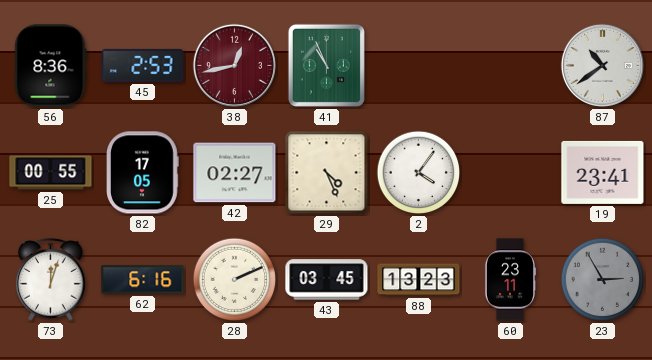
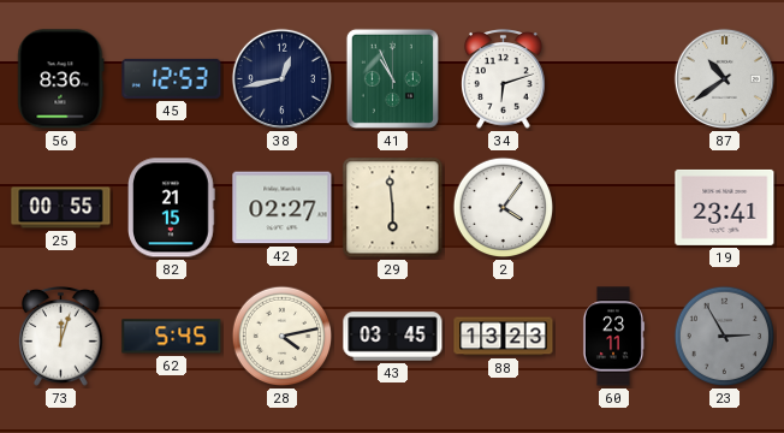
45: 2:53 -> 12:53 (172, 78)
38 dial: burgundy -> navy (281, 78)
34: none -> 6:12 (504, 79)
82: 17:05 -> 21:15 (172, 208)
29: 4:26 -> 5:59 (393, 208)
62: 6:16 -> 5:45 (172, 337)
28: 2:11 -> 4:13 (283, 337)
